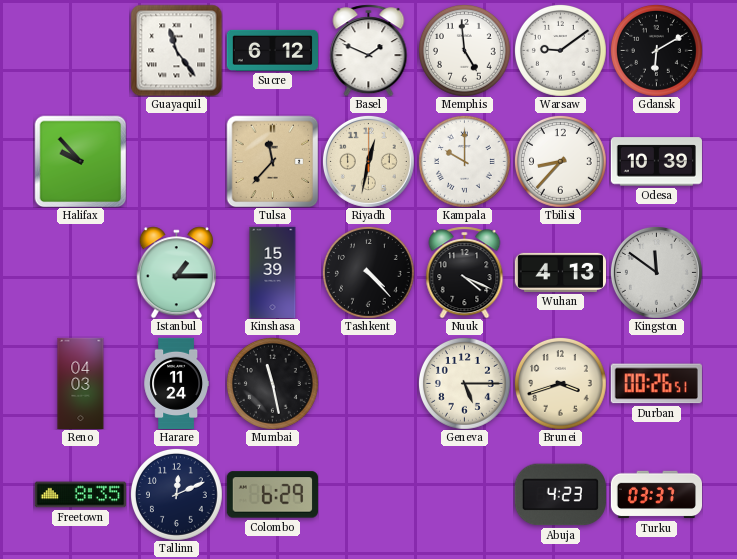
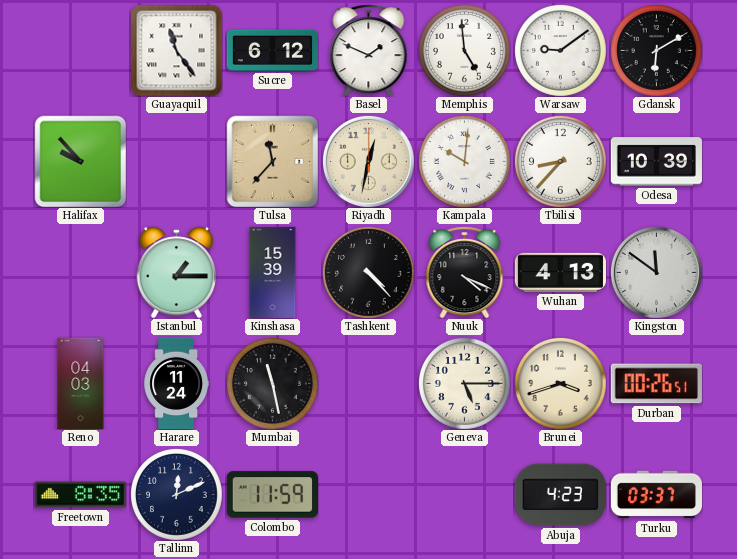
Kampala: 10:00 -> 10:01 (464, 161)
Colombo: 6:29 -> 11:59 (272, 495)
